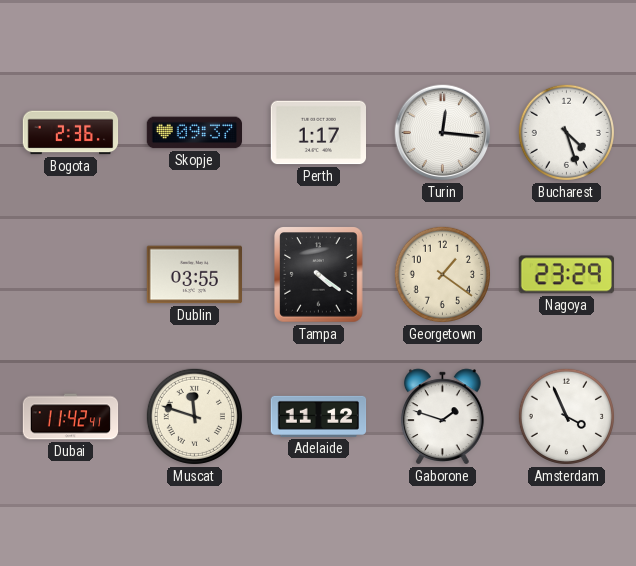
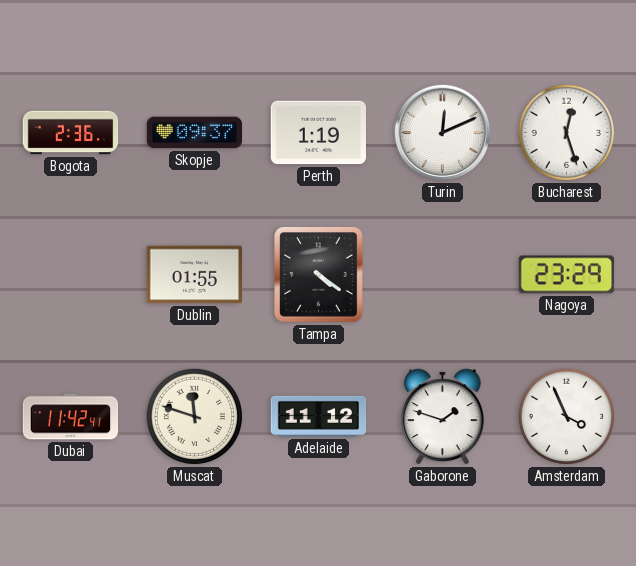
Perth: 1:17 -> 1:19 (318, 133)
Turin: 12:16 -> 12:11 (443, 133)
Bucharest: 4:27 -> 12:27 (566, 132)
Dublin: 03:55 -> 01:55 (194, 275)
Georgetown: 1:21 -> none (442, 274)
